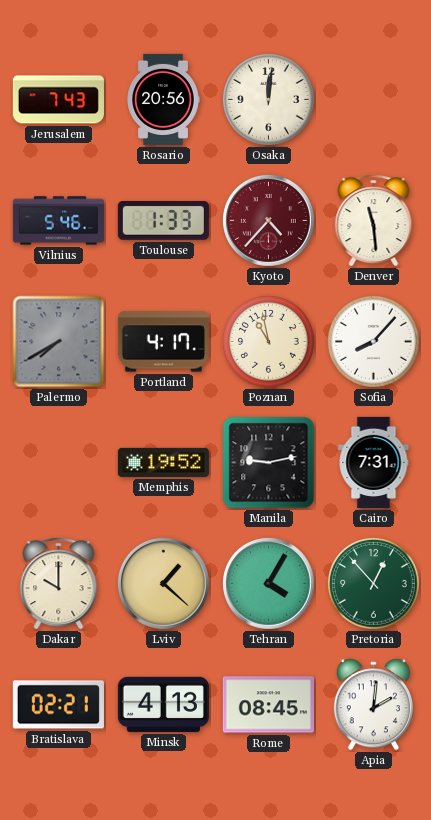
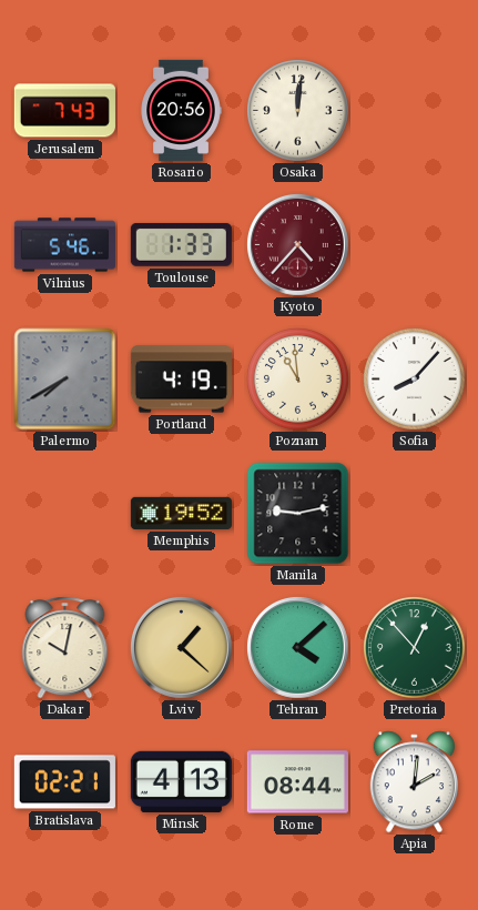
Denver: 11:29 -> none (374, 221)
Portland: 4:17 -> 4:19 (181, 380)
Poznan: 10:58 -> 10:59 (298, 380)
Cairo: 7:31 -> none (374, 462)
Dakar: 10:00 -> 10:02 (65, 648)
Tehran: 4:05 -> 4:08 (297, 647)
Rome: 08:45 -> 08:44 (297, 782)
